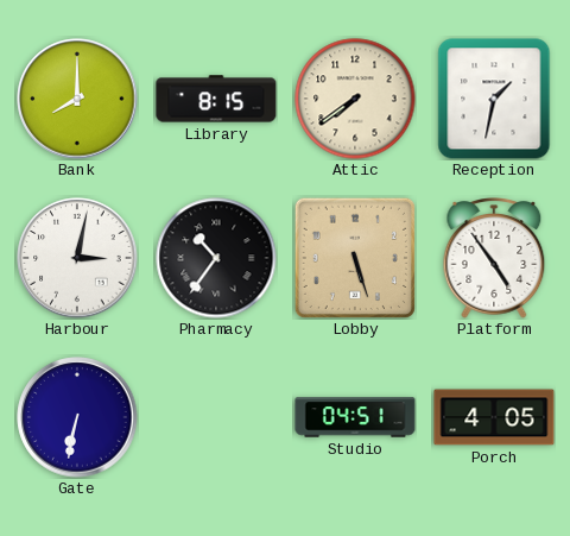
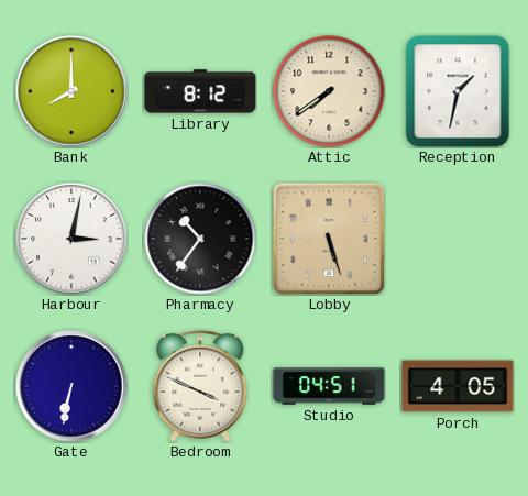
Library: 8:15 -> 8:12 (200, 91)
Platform: 4:54 -> none (494, 259)
Bedroom: none -> 3:49 (200, 387)
